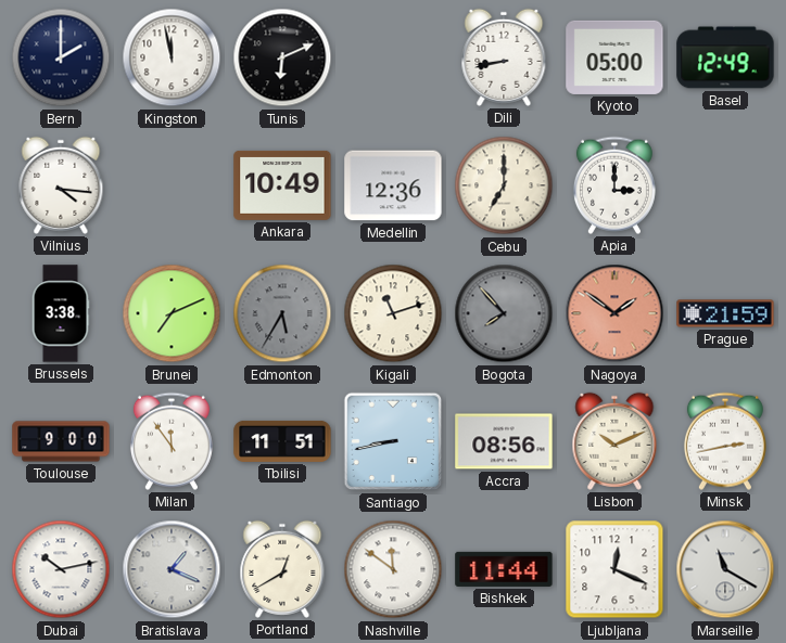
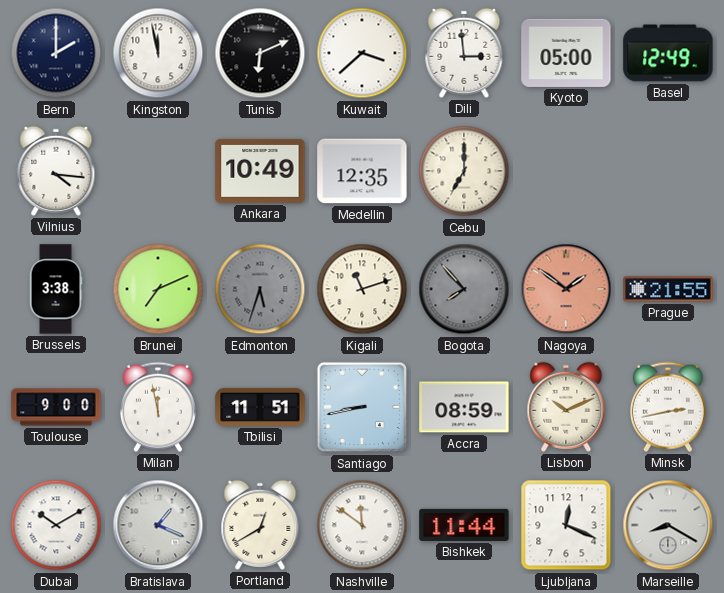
Kuwait: none -> 3:38 (362, 53)
Dili: 8:43 -> 2:59 (464, 53)
Medellin: 12:36 -> 12:35 (362, 171)
Apia: 3:00 -> none (614, 185)
Edmonton: 5:35 -> 5:33 (260, 289)
Prague: 21:59 -> 21:55 (668, 289)
Milan: 11:54 -> 11:58 (158, 407)
Accra: 08:56 -> 08:59 (464, 407)
Dubai: 10:13 -> 10:10 (56, 525)
Marseille: 11:20 -> 8:20 (668, 525)
